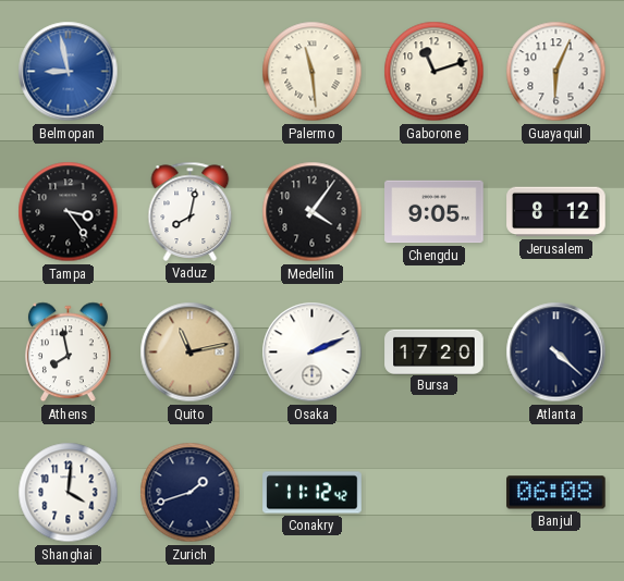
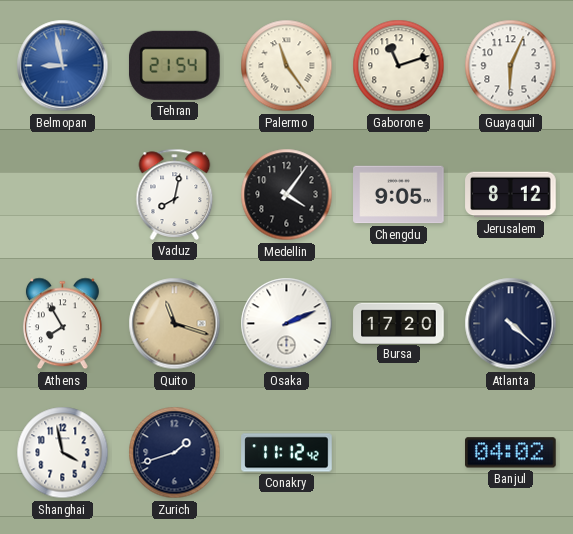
Tehran: none -> 21:54 (174, 65)
Palermo: 11:29 -> 11:24 (287, 66)
Tampa: 3:24 -> none (69, 212)
Athens: 7:58 -> 7:55 (62, 324)
Quito: 11:13 -> 11:18 (175, 324)
Shanghai: 4:01 -> 3:58 (63, 453)
Banjul: 06:08 -> 04:02 (511, 453)
